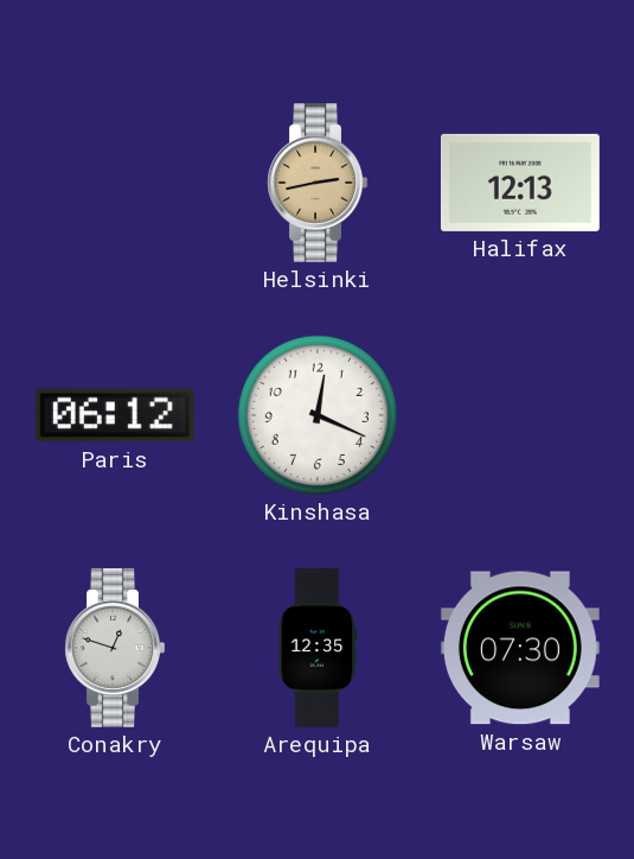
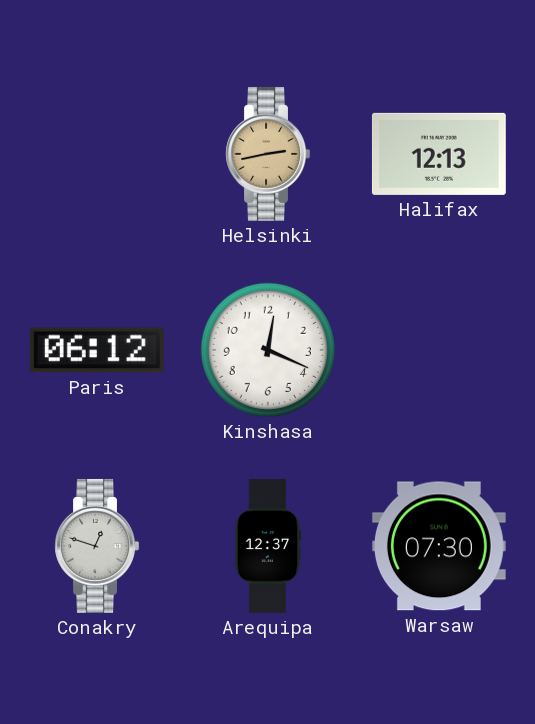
Arequipa: 12:35 -> 12:37 (268, 547)
